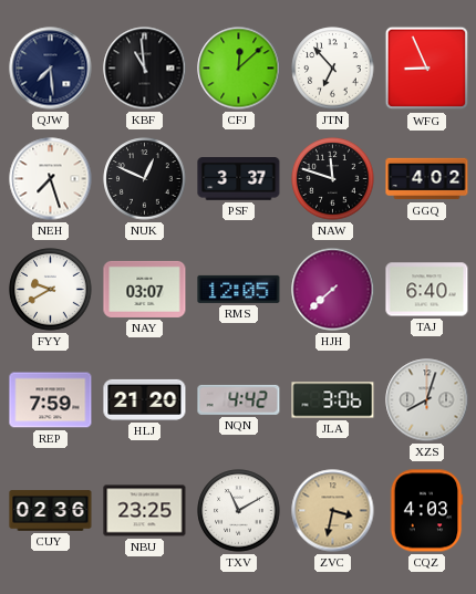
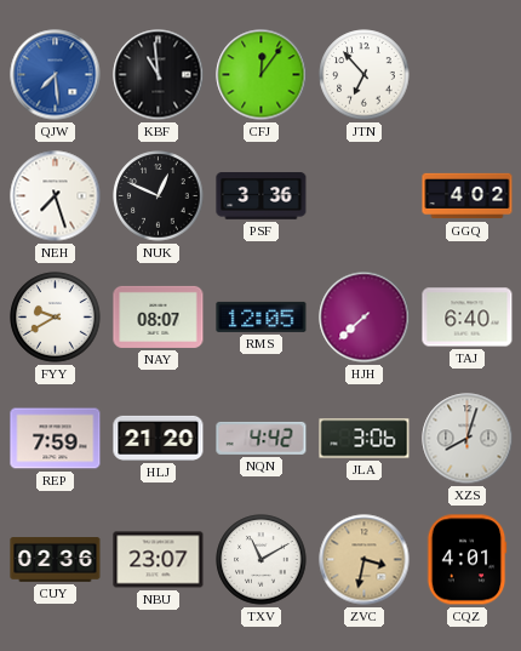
QJW dial: navy -> blue (56, 75)
CFJ: 12:08 -> 12:06 (262, 75)
WFG: 8:56 -> none (427, 69)
PSF: 3:37 -> 3:36 (262, 196)
NAW: 11:48 -> none (333, 179)
NAY: 03:07 -> 08:07 (159, 316)
NBU: 23:25 -> 23:07 (159, 560)
CQZ: 4:03 -> 4:01 (466, 560)
